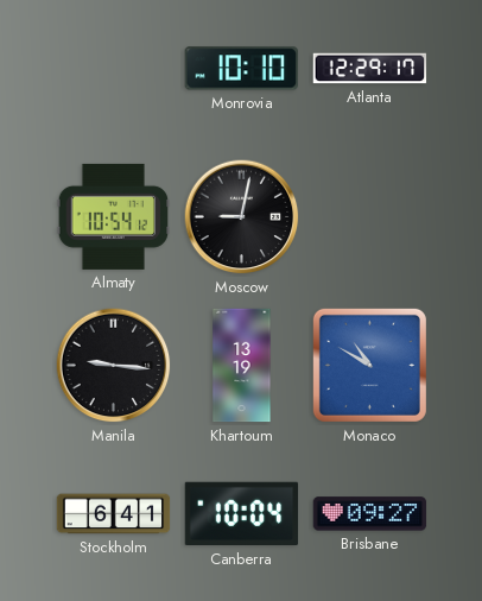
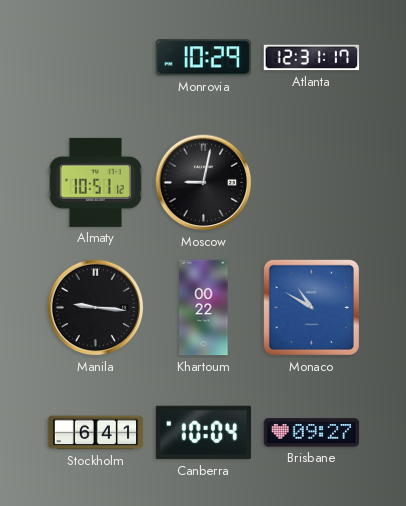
Monrovia: 10:10 -> 10:29 (203, 58)
Atlanta: 12:29 -> 12:31 (312, 58)
Almaty: 10:54 -> 10:51 (96, 182)
Khartoum: 13:19 -> 00:22 (204, 308)
